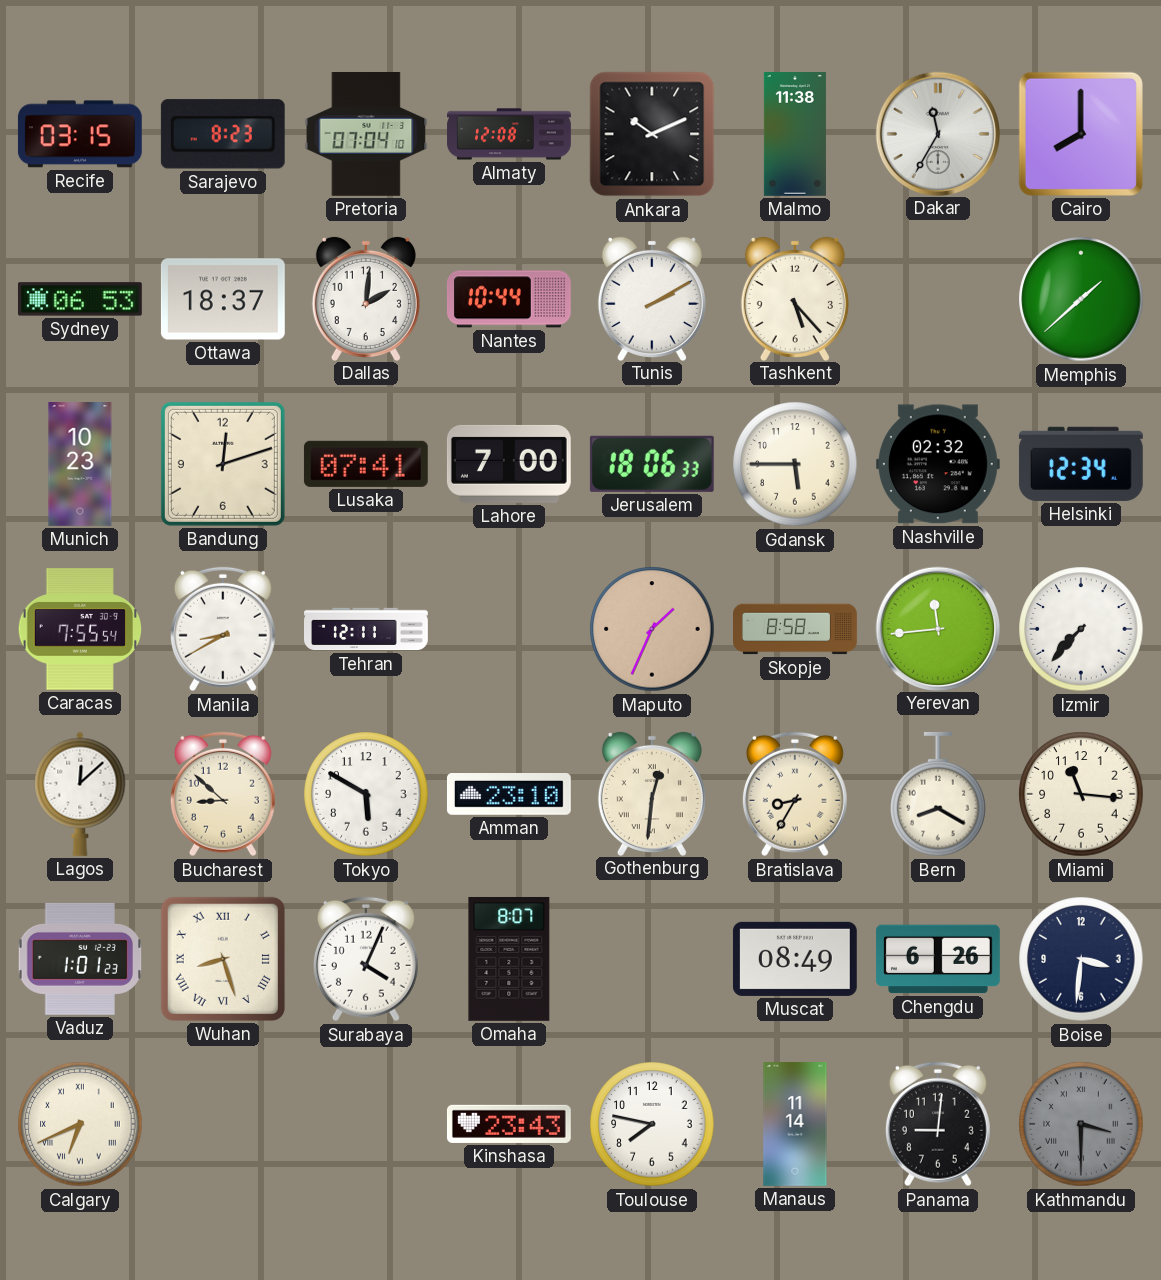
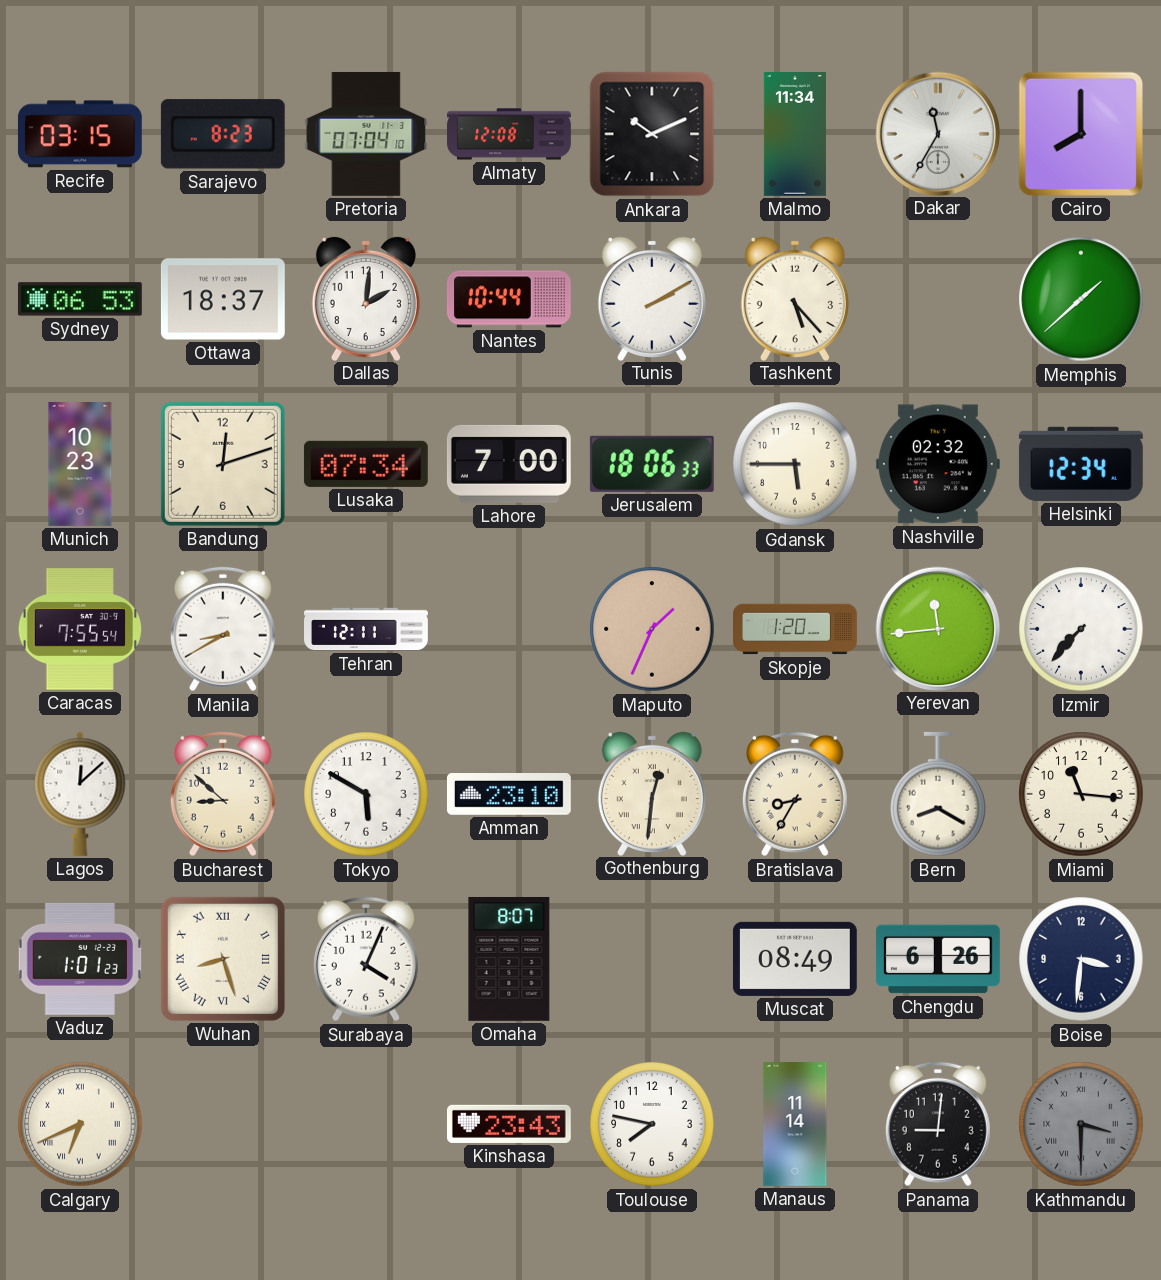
Malmo: 11:38 -> 11:34 (795, 135)
Lusaka: 07:41 -> 07:34 (366, 464)
Skopje: 8:58 -> 1:20 (796, 629)
